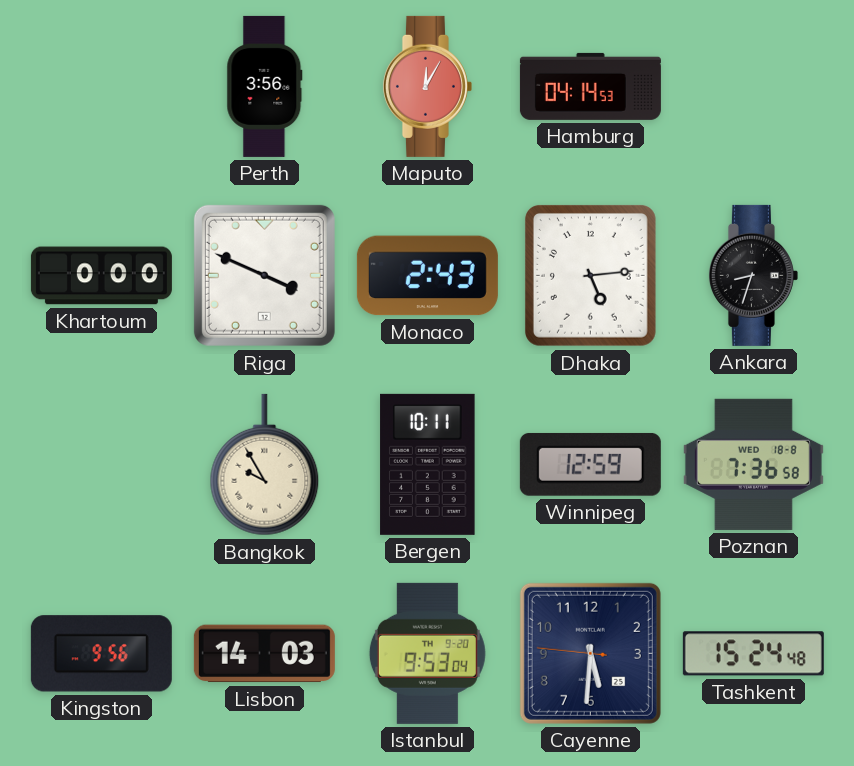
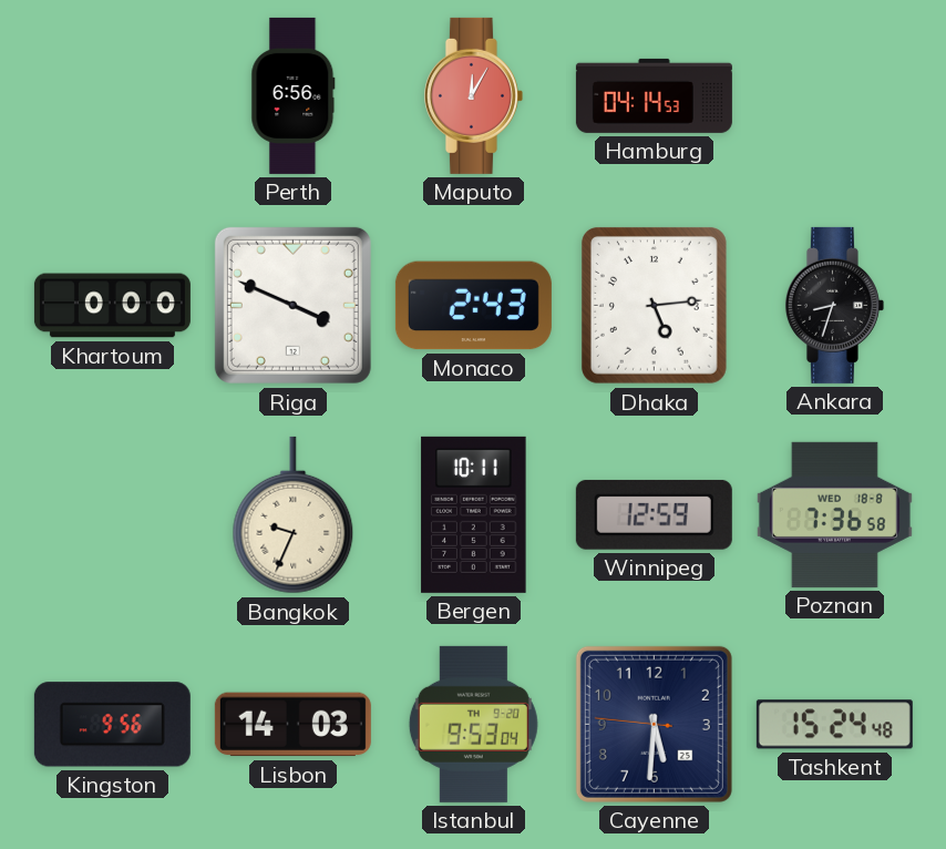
Perth: 3:56 -> 6:56 (294, 95)
Bangkok: 9:55 -> 9:34 (294, 515)
